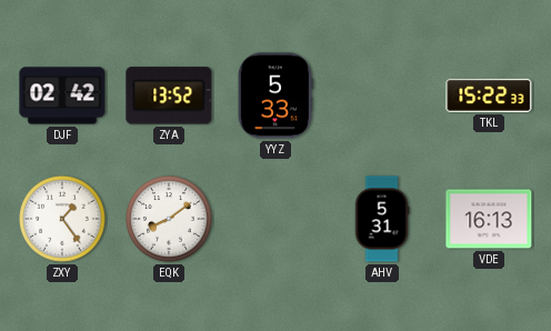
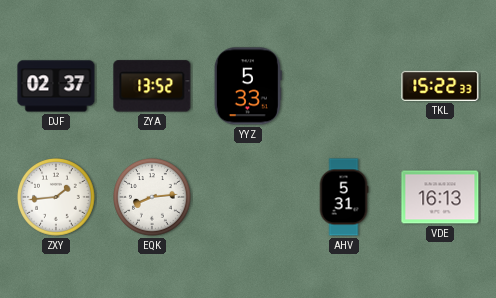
DJF: 02:42 -> 02:37 (56, 86)
ZXY: 1:24 -> 1:44 (57, 198)
EQK: 8:09 -> 8:14 (153, 198)
